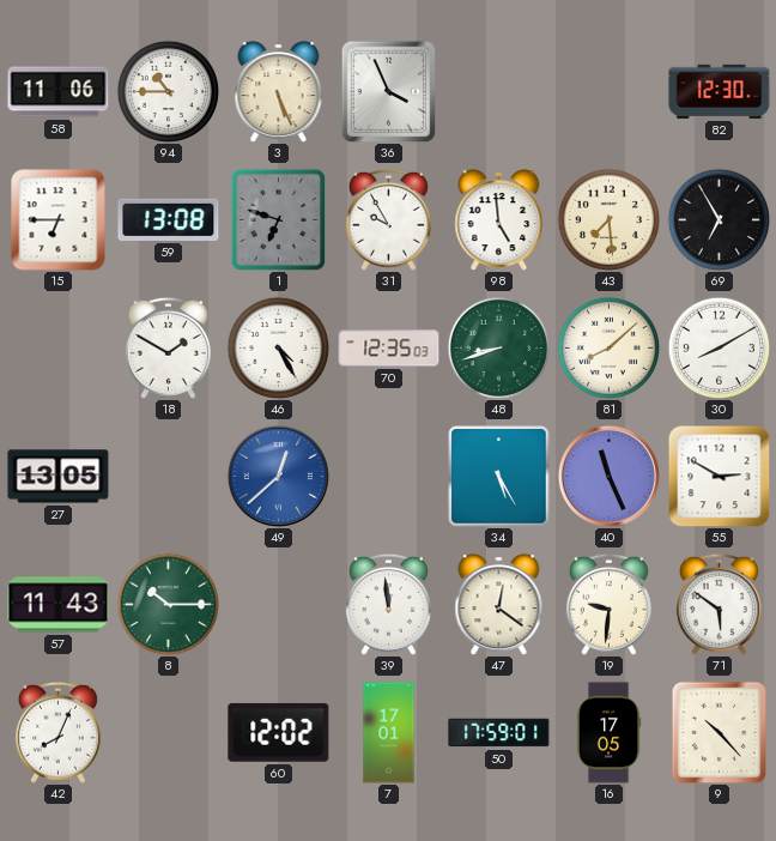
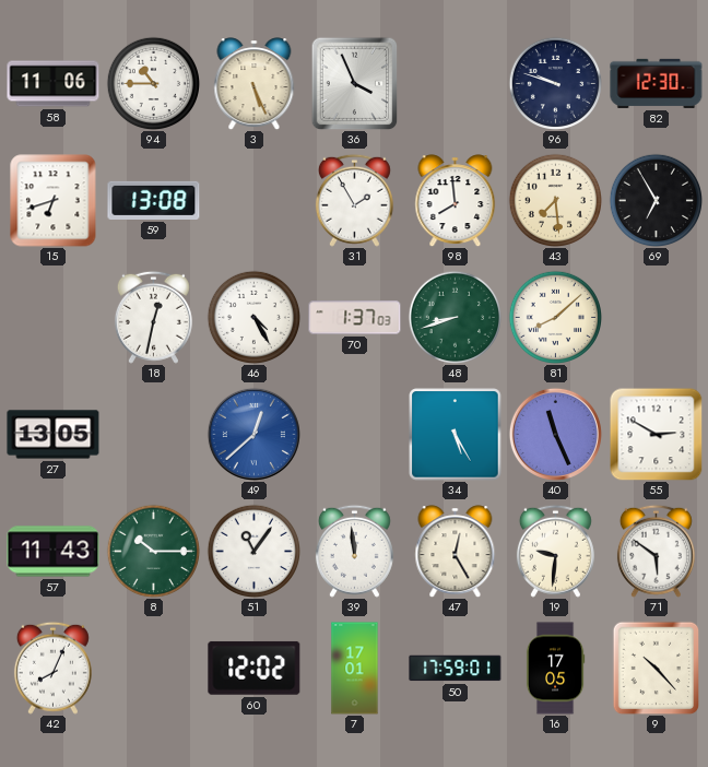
96: none -> 9:48 (555, 83)
15: 6:45 -> 6:42 (54, 201)
1: 6:48 -> none (279, 219)
31: 9:55 -> 1:55 (354, 200)
98: 4:59 -> 7:59 (456, 201)
18: 1:50 -> 12:32 (153, 317)
70: 12:35 -> 1:37 (355, 318)
30: 8:10 -> none (719, 347)
51: none -> 11:06 (253, 551)
47: 12:21 -> 12:25 (456, 552)
